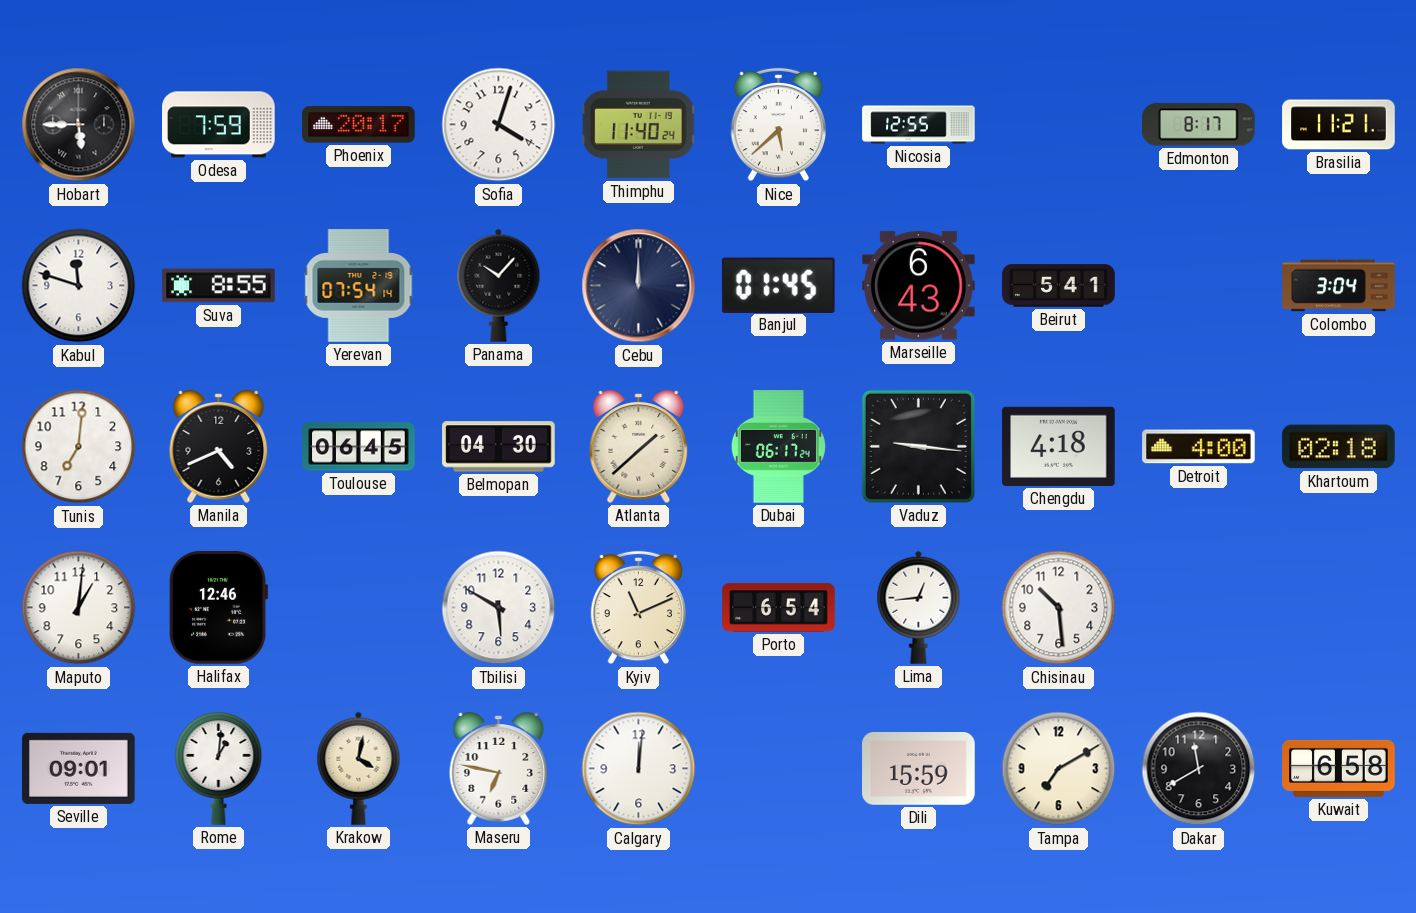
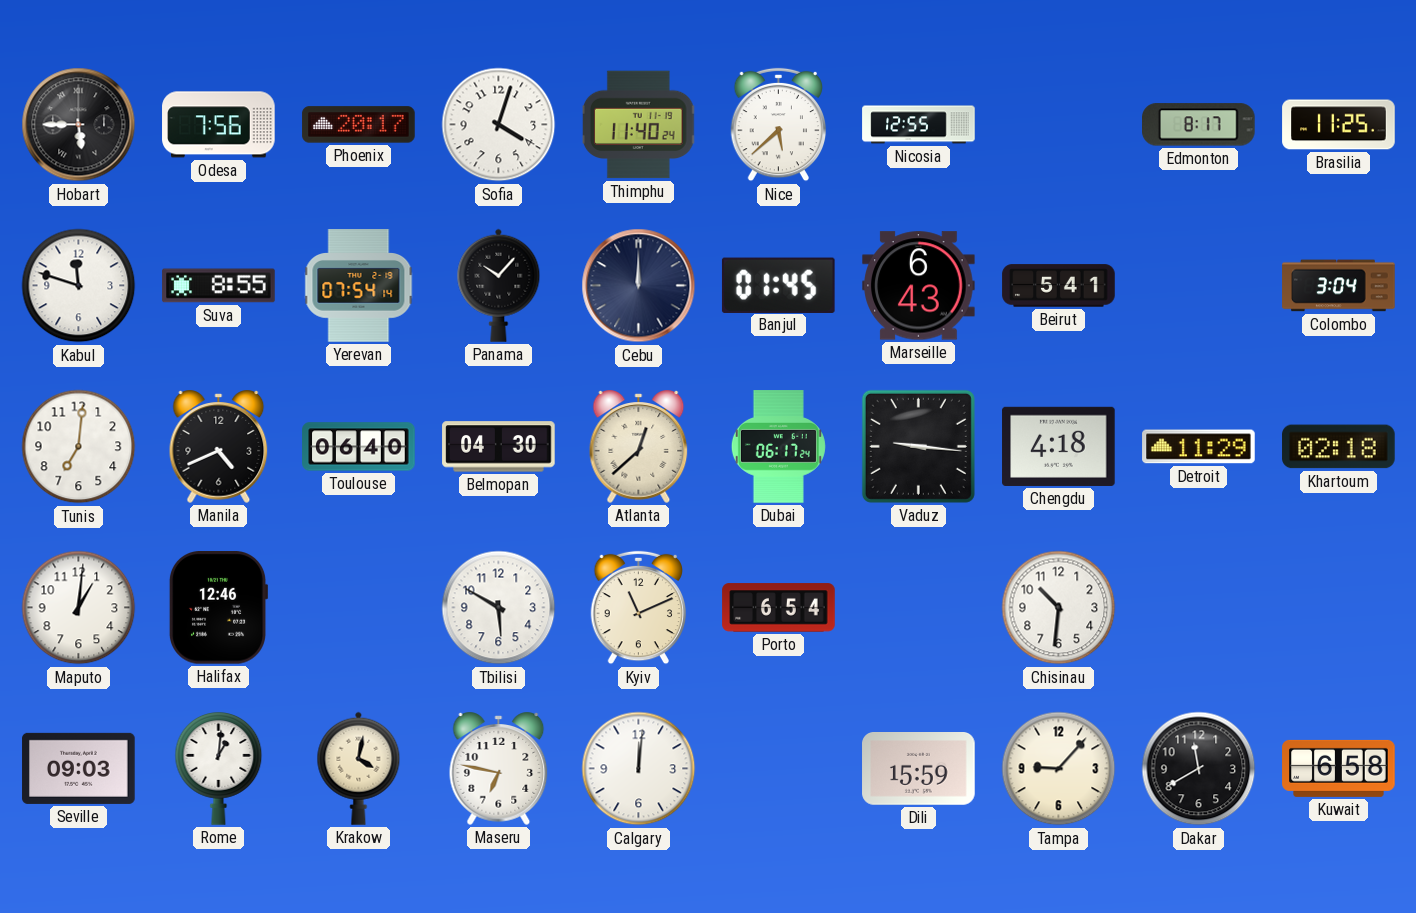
Odesa: 7:59 -> 7:56 (219, 125)
Brasilia: 11:21 -> 11:25 (1339, 125)
Toulouse: 06:45 -> 06:40 (359, 447)
Atlanta: 1:38 -> 12:38 (639, 446)
Detroit: 4:00 -> 11:29 (1199, 447)
Lima: 12:44 -> none (919, 607)
Chisinau: 10:29 -> 10:31 (1059, 608)
Seville: 09:01 -> 09:03 (79, 768)
Tampa: 7:10 -> 9:07 (1059, 769)
